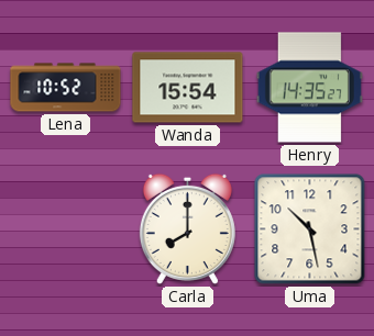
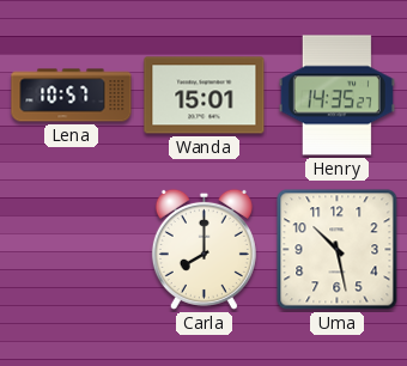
Lena: 10:52 -> 10:57 (72, 96)
Wanda: 15:54 -> 15:01 (205, 96)
